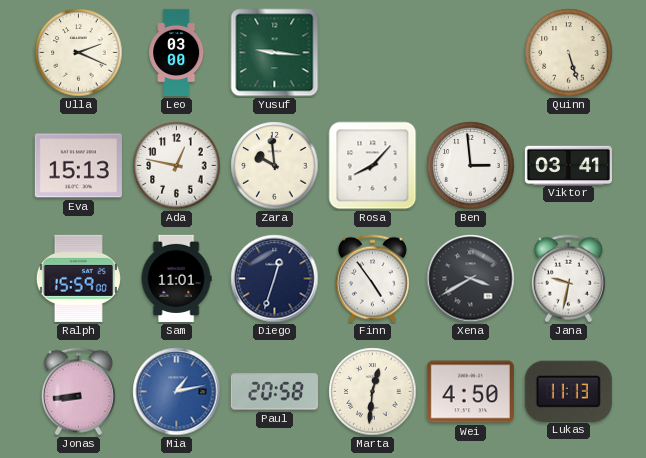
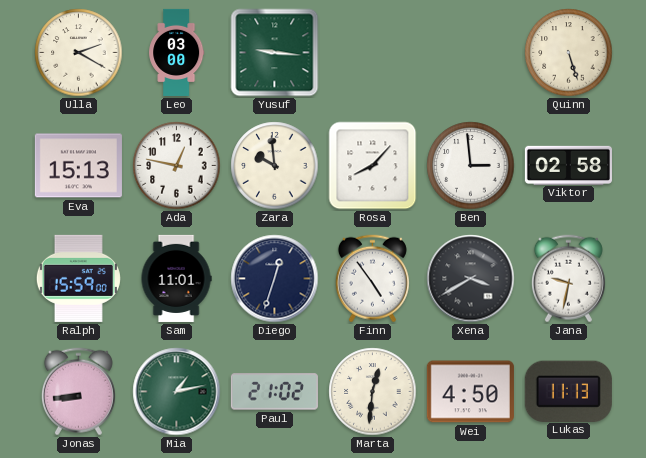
Ulla: 2:19 -> 2:20 (79, 53)
Viktor: 03:41 -> 02:58 (568, 165)
Mia dial: blue -> green (177, 392)
Paul: 20:58 -> 21:02 (274, 392)
